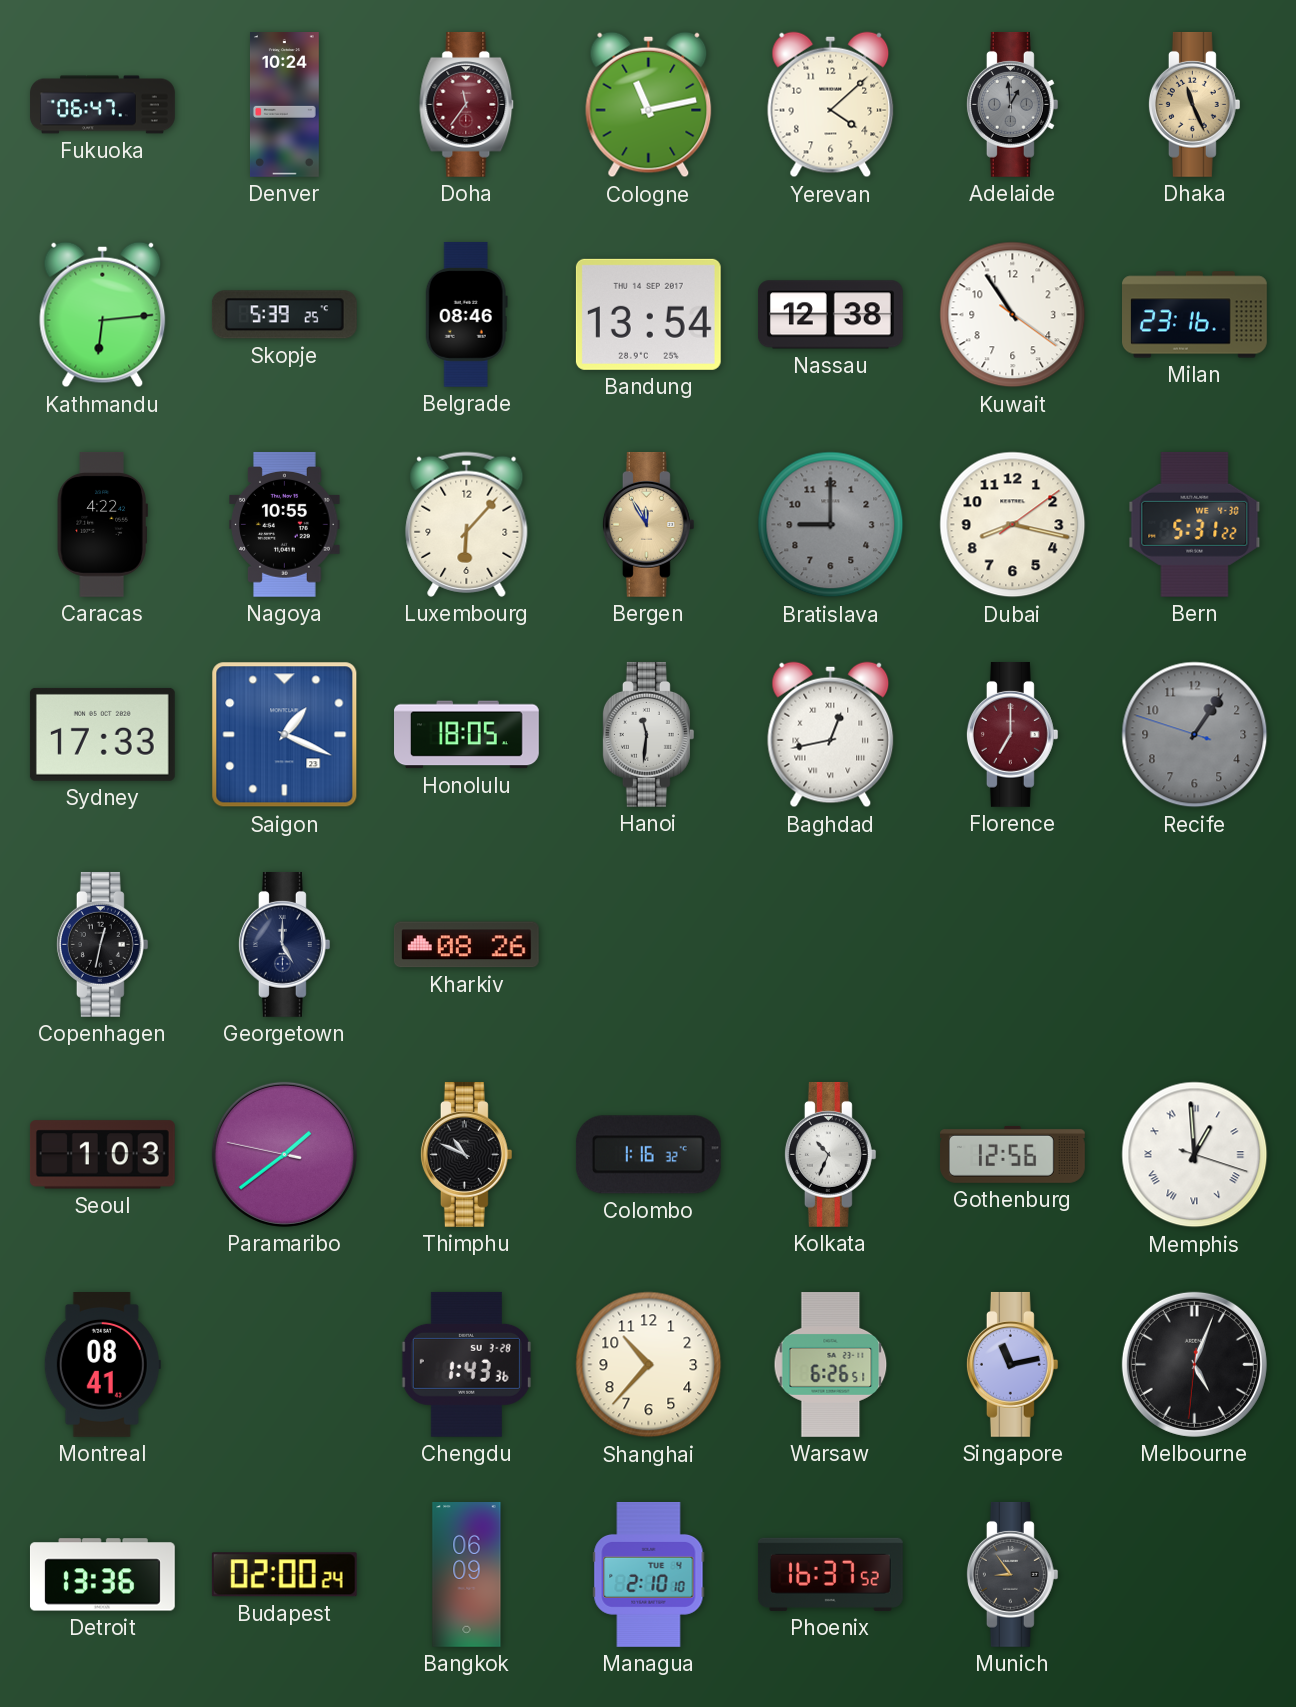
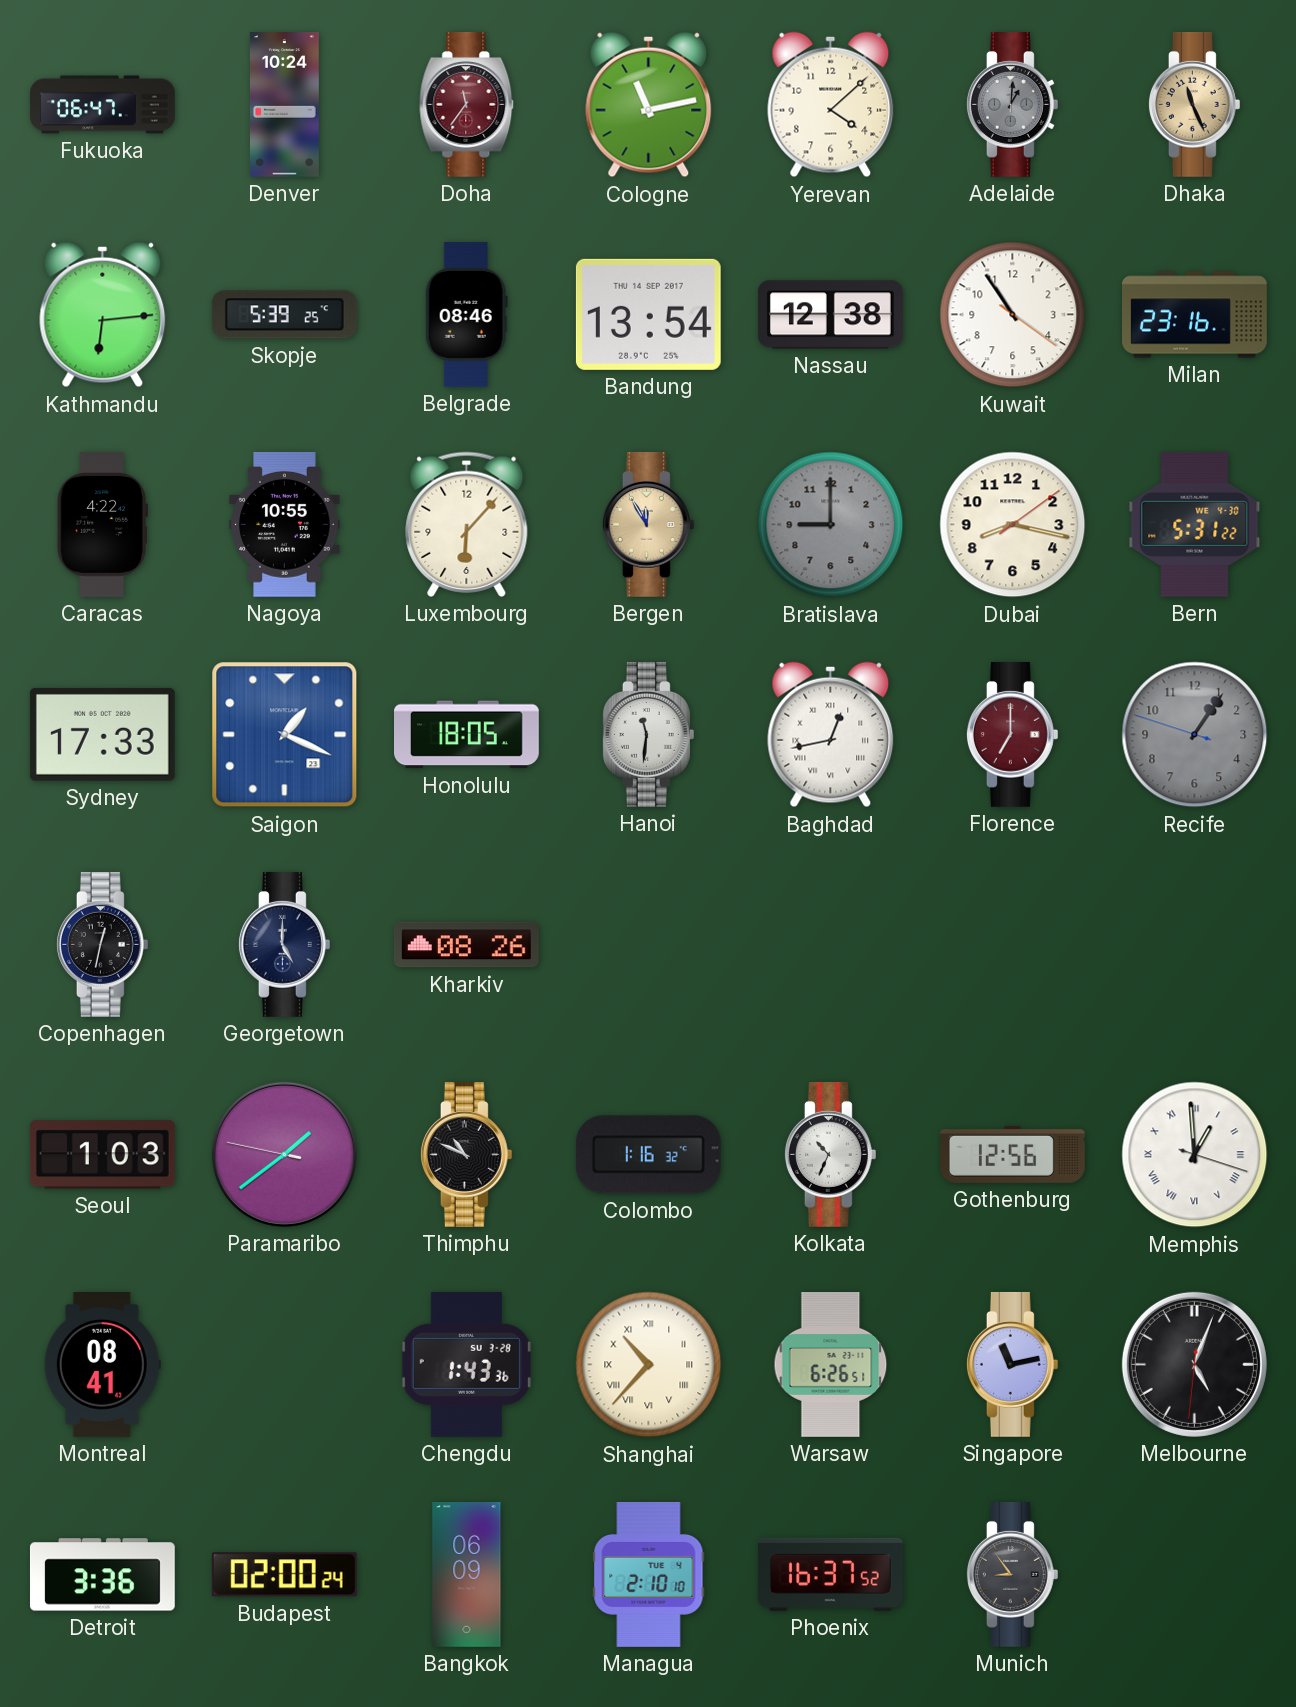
Adelaide: 12:59 -> 1:01 (1012, 104)
Shanghai numerals: Arabic -> Roman (649, 1365)
Detroit: 13:36 -> 3:36 (102, 1575)
